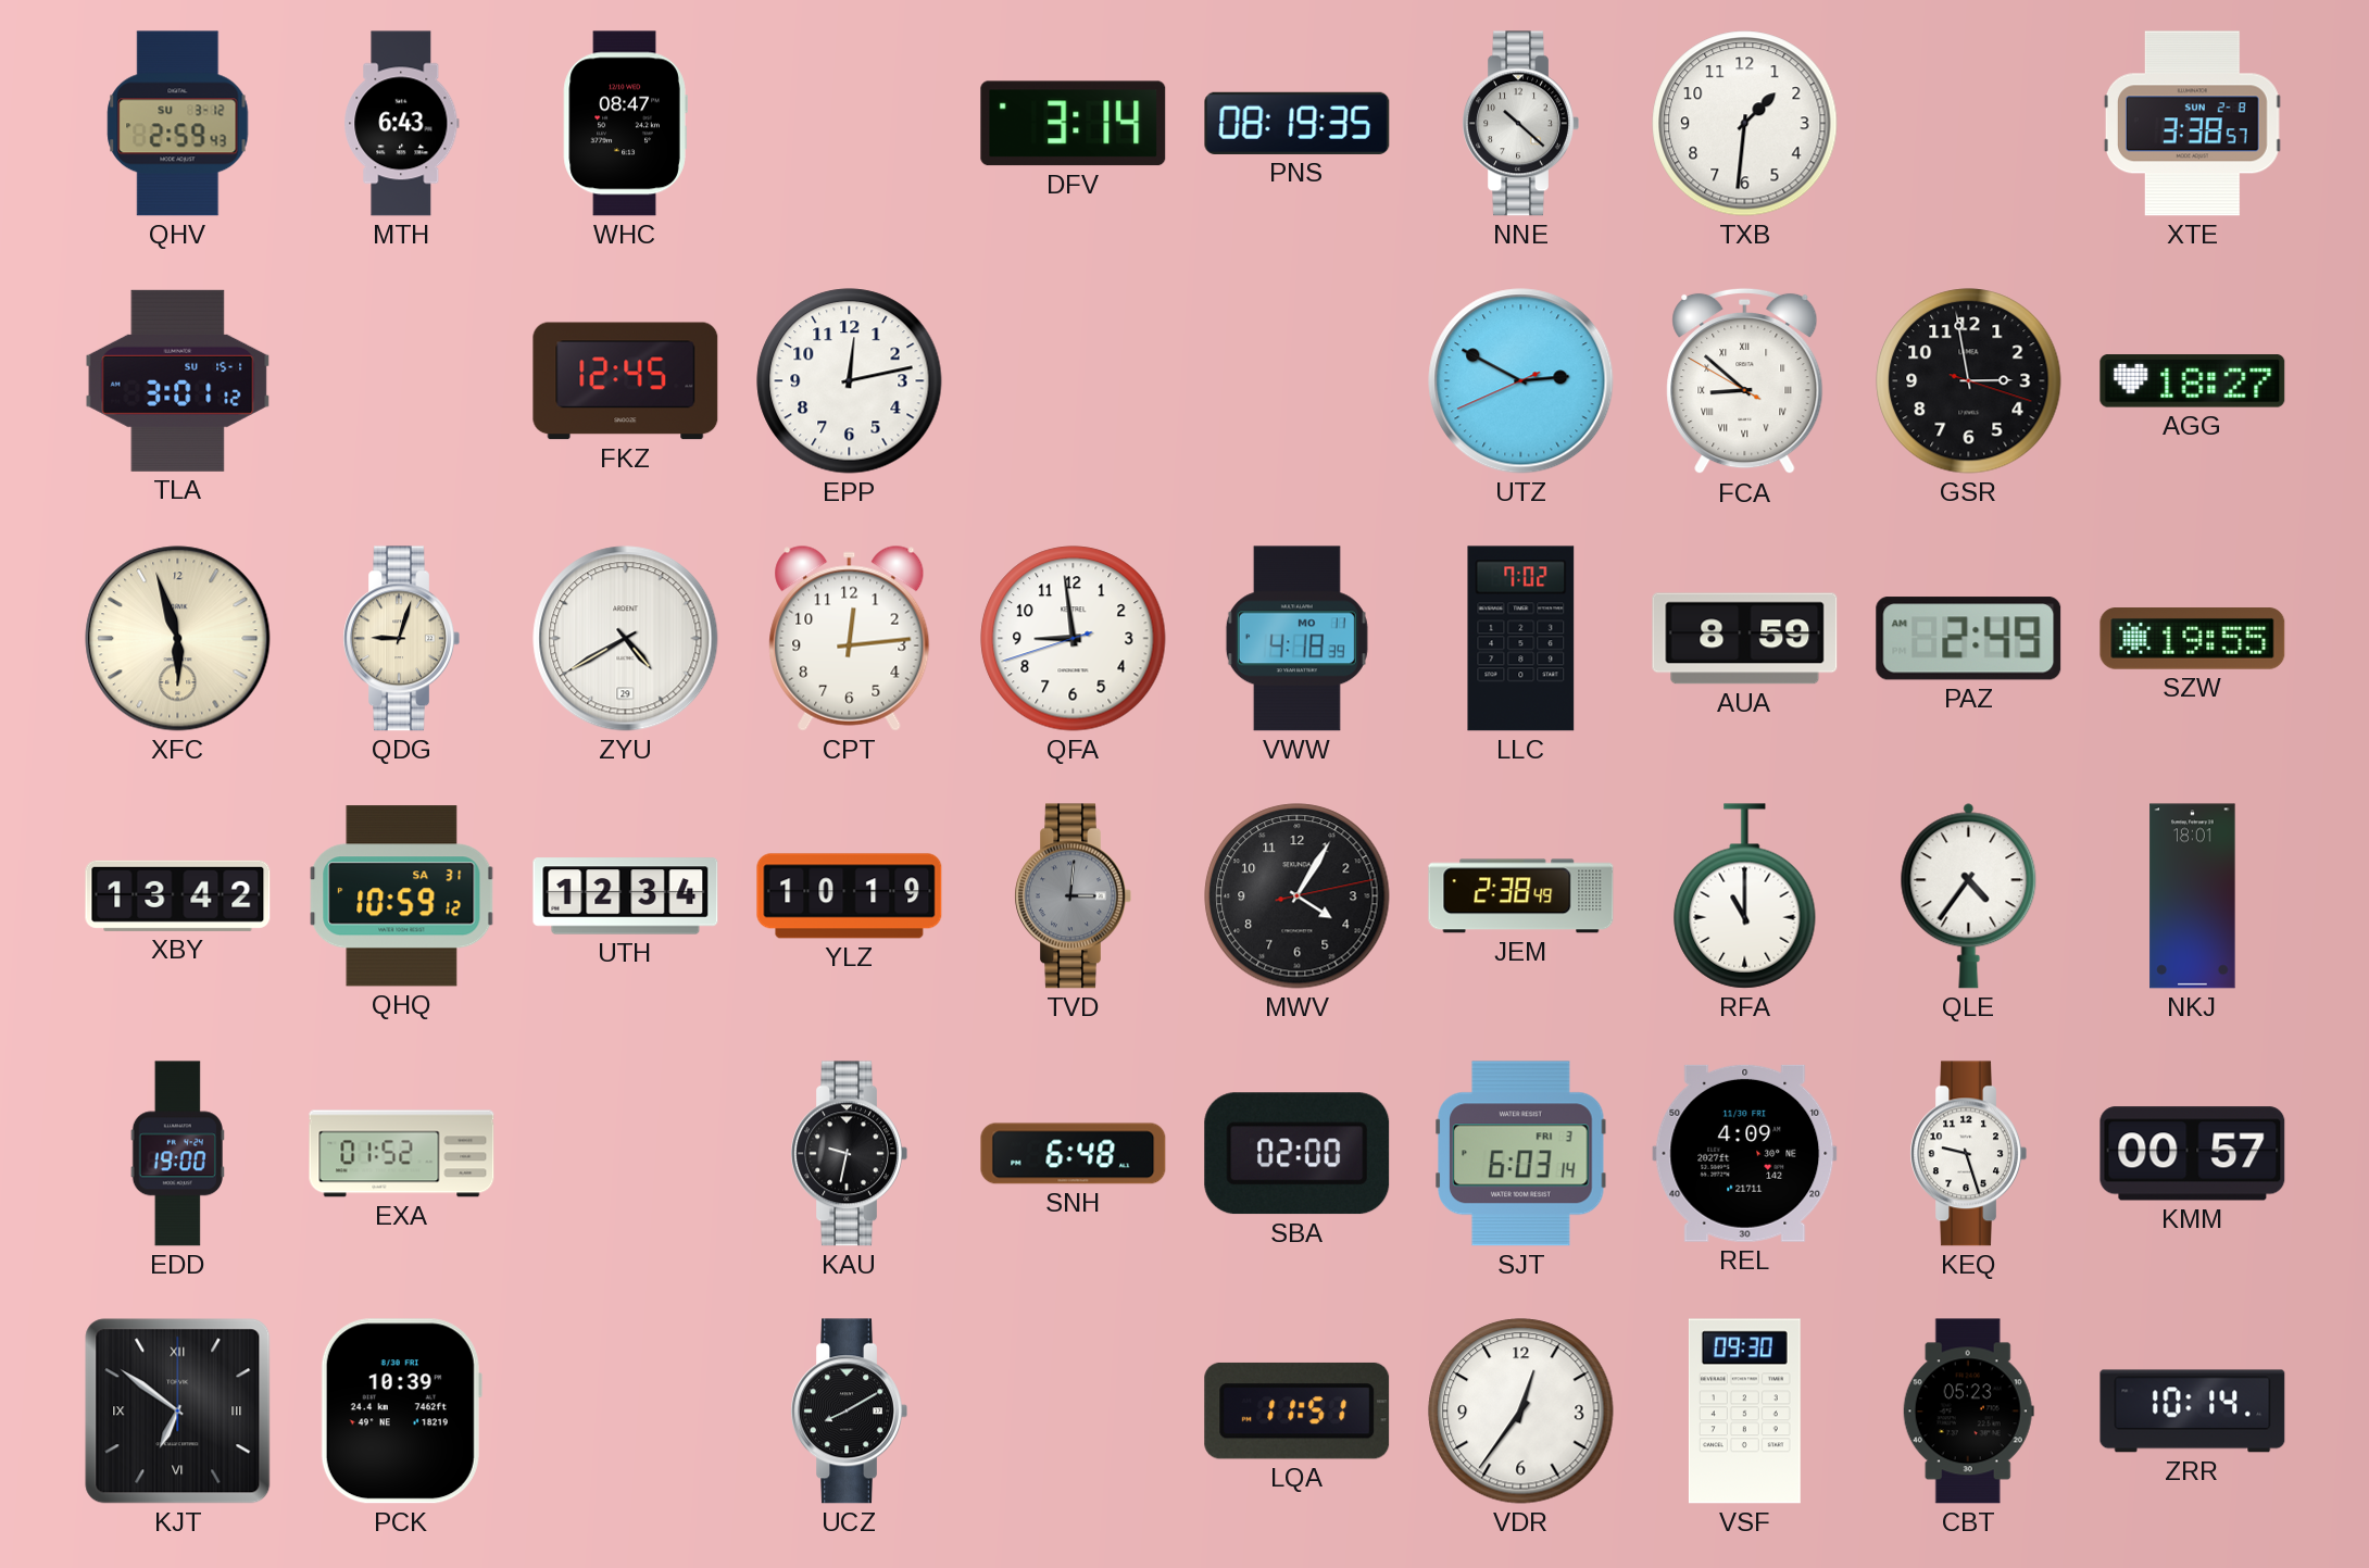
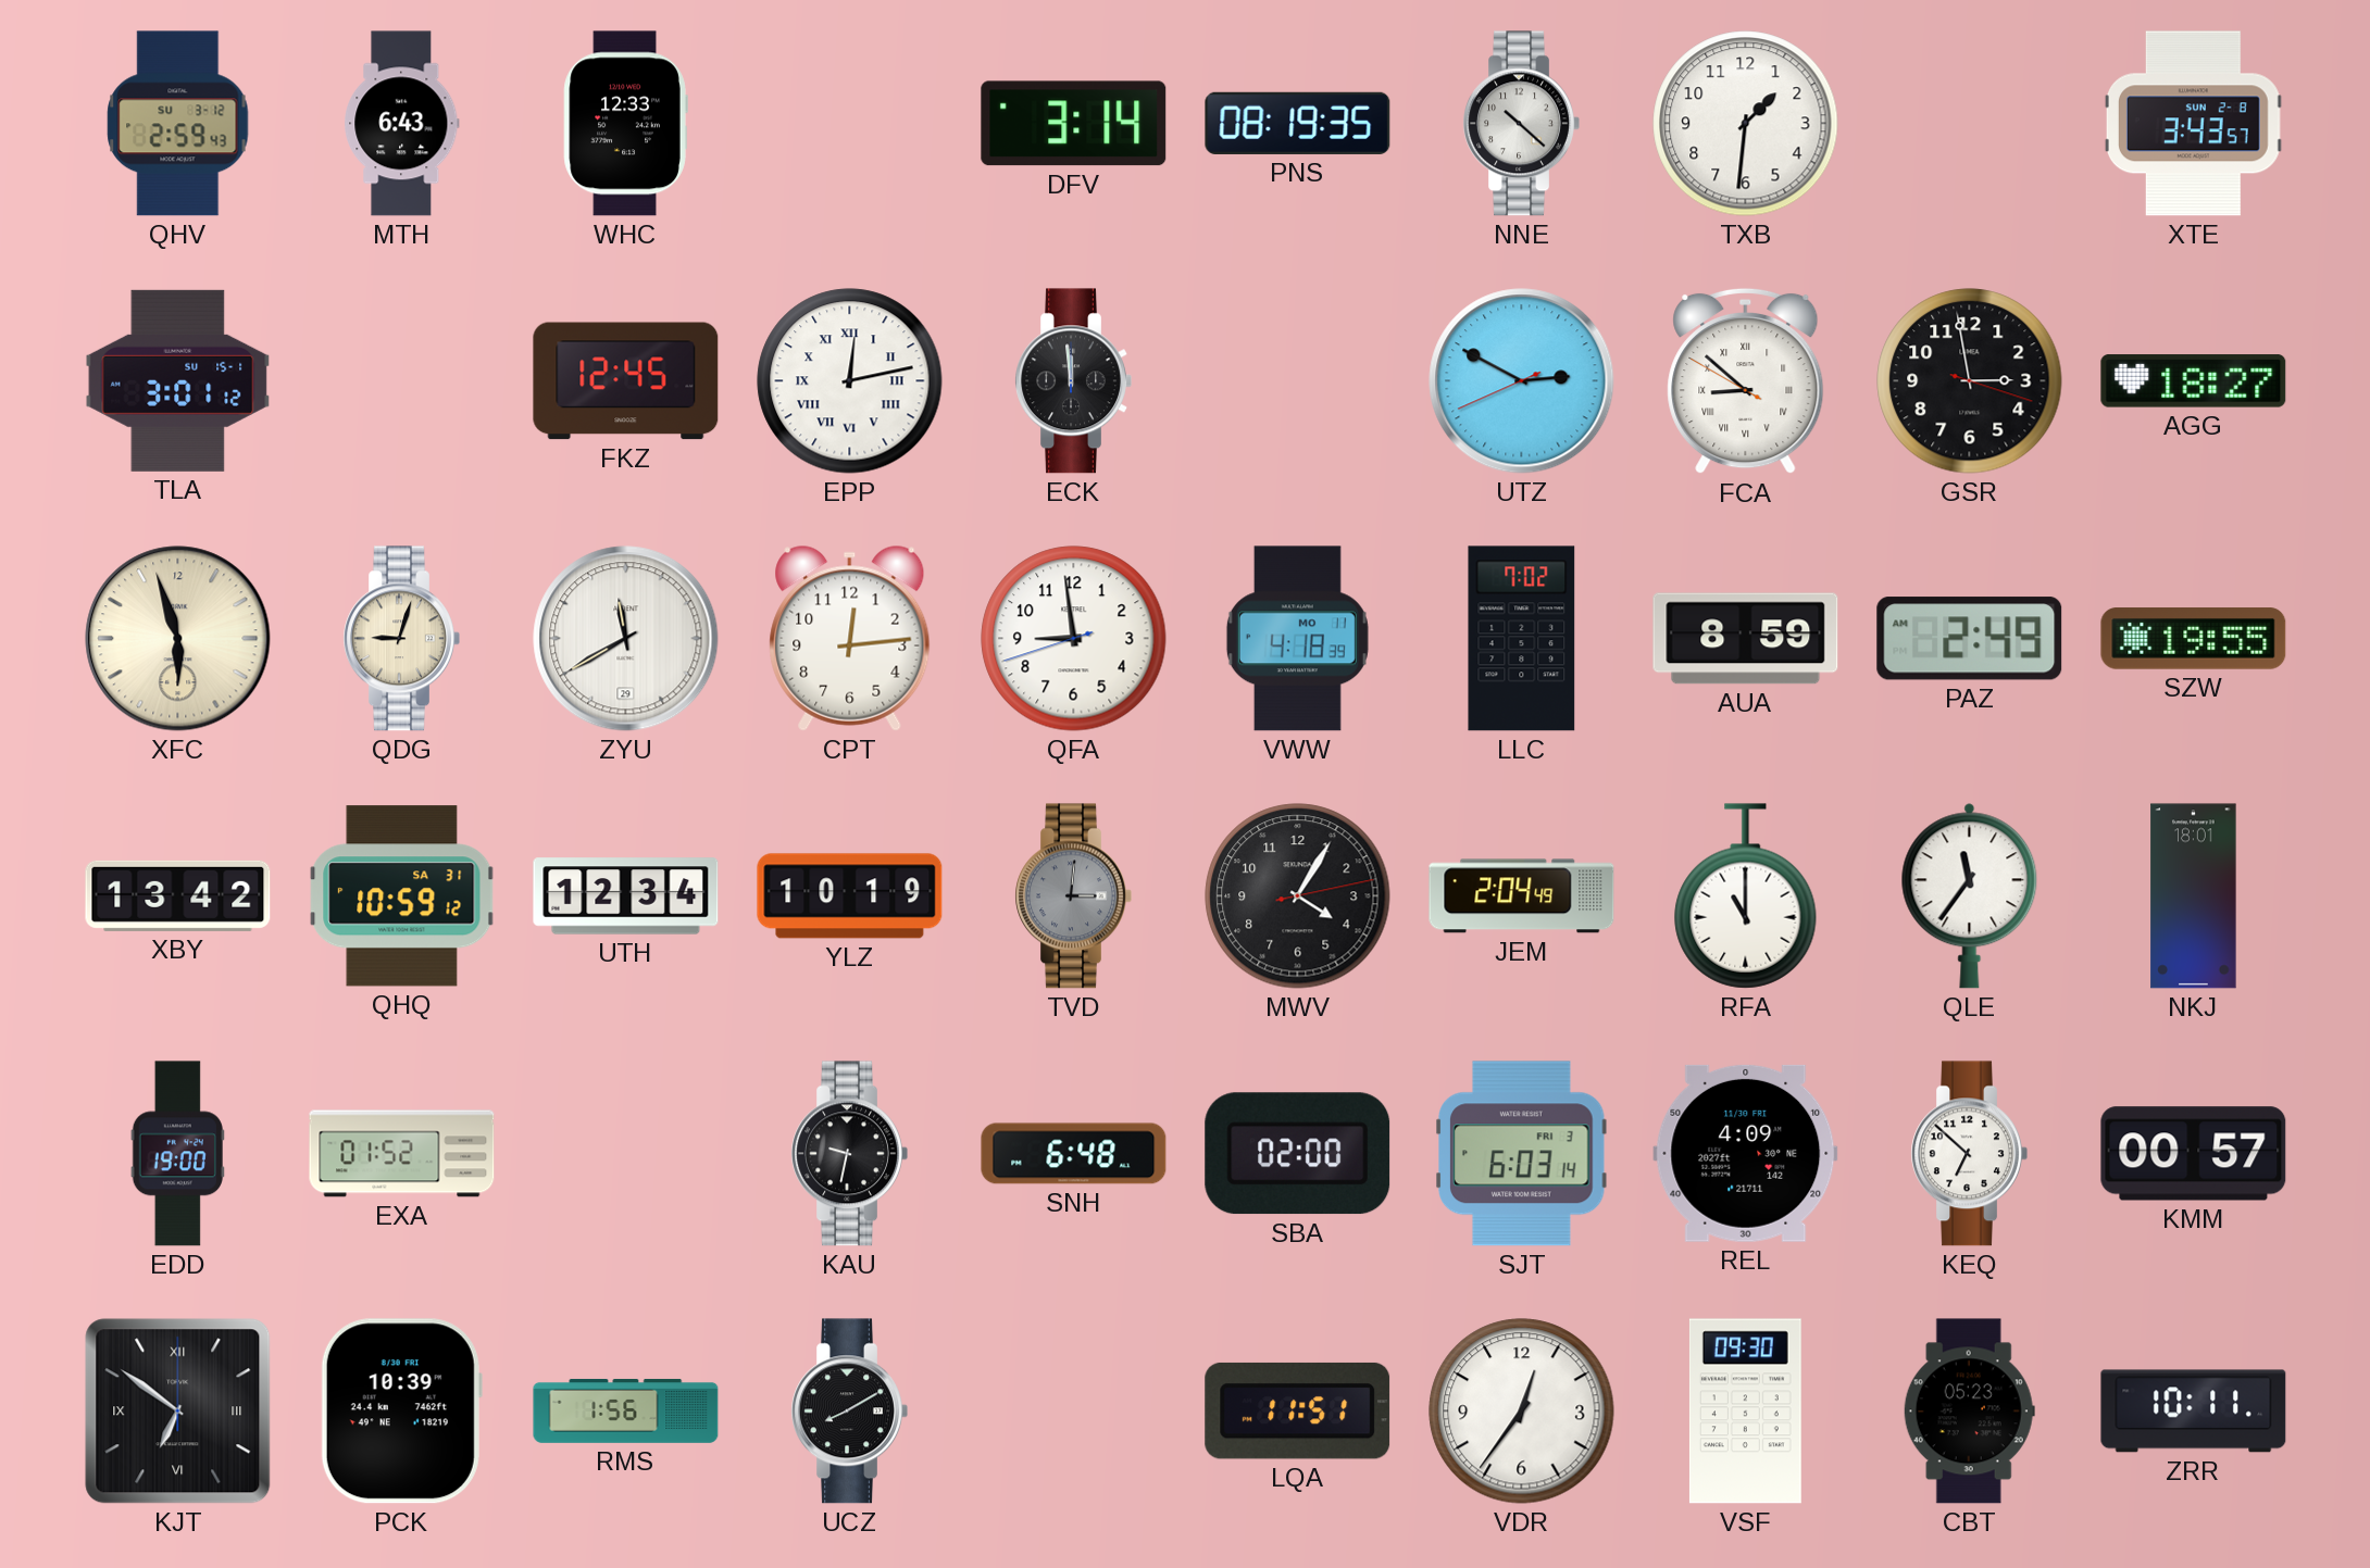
WHC: 08:47 -> 12:33 (625, 124)
XTE: 3:38 -> 3:43 (2193, 124)
EPP numerals: Arabic -> Roman (850, 381)
ECK: none -> 11:59 (1073, 381)
ZYU: 4:40 -> 11:40 (626, 639)
JEM: 2:38 -> 2:04 (1522, 896)
QLE: 4:36 -> 11:36 (1970, 896)
KEQ: 9:27 -> 6:52 (1969, 1154)
RMS: none -> 1:56 (626, 1410)
ZRR: 10:14 -> 10:11 (2194, 1412)
